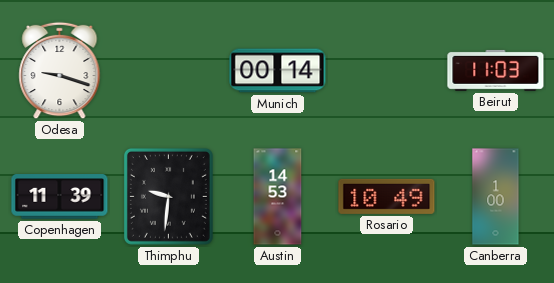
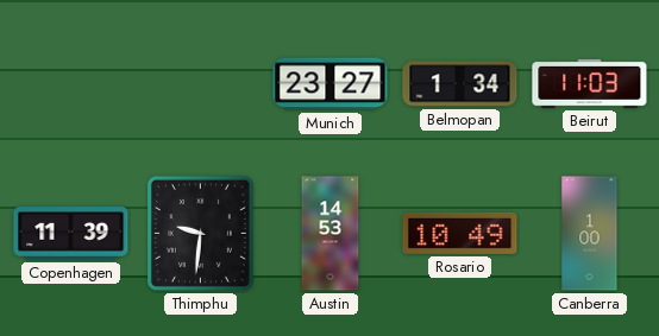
Odesa: 9:18 -> none (60, 71)
Munich: 00:14 -> 23:27 (331, 84)
Belmopan: none -> 1:34 (460, 84)
